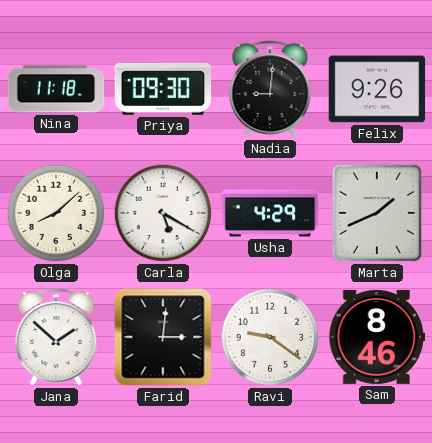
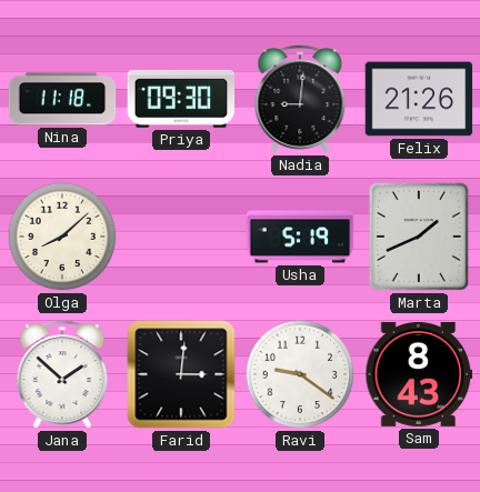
Felix: 9:26 -> 21:26 (419, 99)
Carla: 5:20 -> none (163, 213)
Usha: 4:29 -> 5:19 (300, 237)
Sam: 8:46 -> 8:43 (419, 374)
